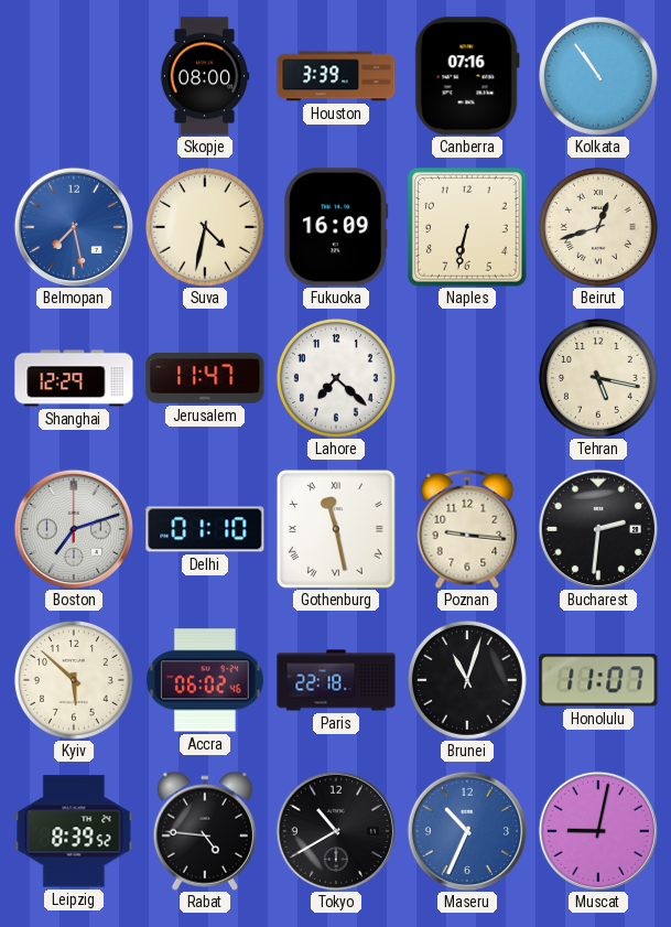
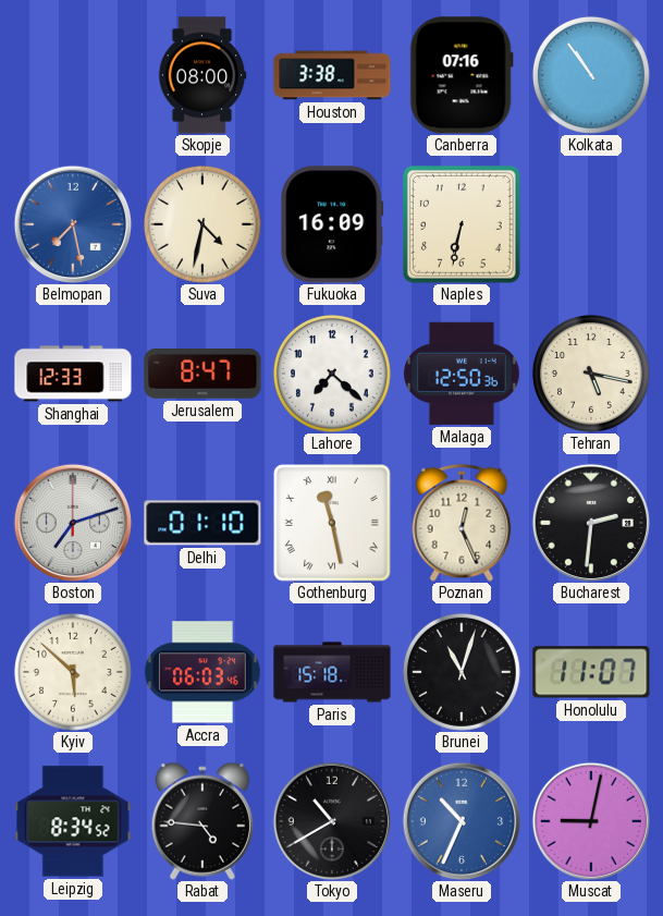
Houston: 3:39 -> 3:38 (332, 75)
Beirut: 12:42 -> none (598, 227)
Shanghai: 12:29 -> 12:33 (73, 374)
Jerusalem: 11:47 -> 8:47 (202, 375)
Malaga: none -> 12:50 (463, 374)
Poznan: 9:16 -> 12:26 (462, 523)
Accra: 06:02 -> 06:03 (202, 672)
Paris: 22:18 -> 15:18 (332, 672)
Leipzig: 8:39 -> 8:34 (73, 821)
